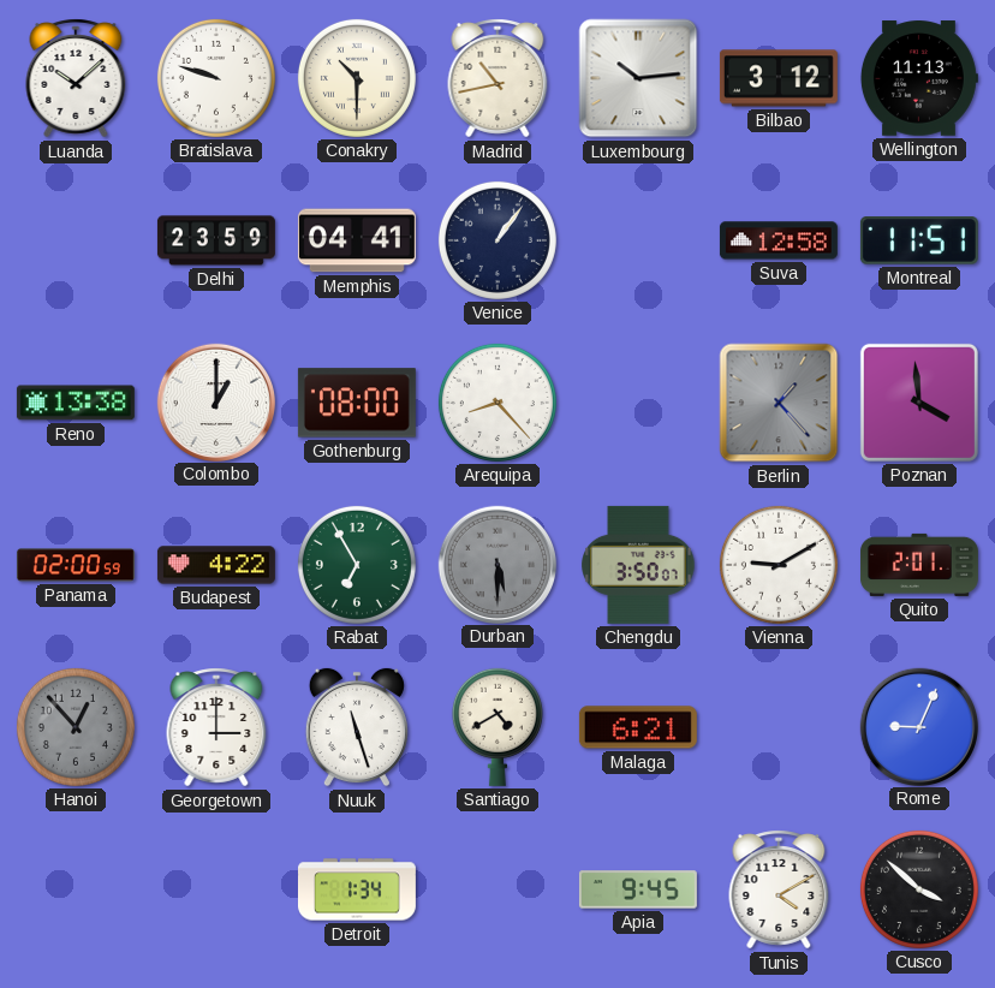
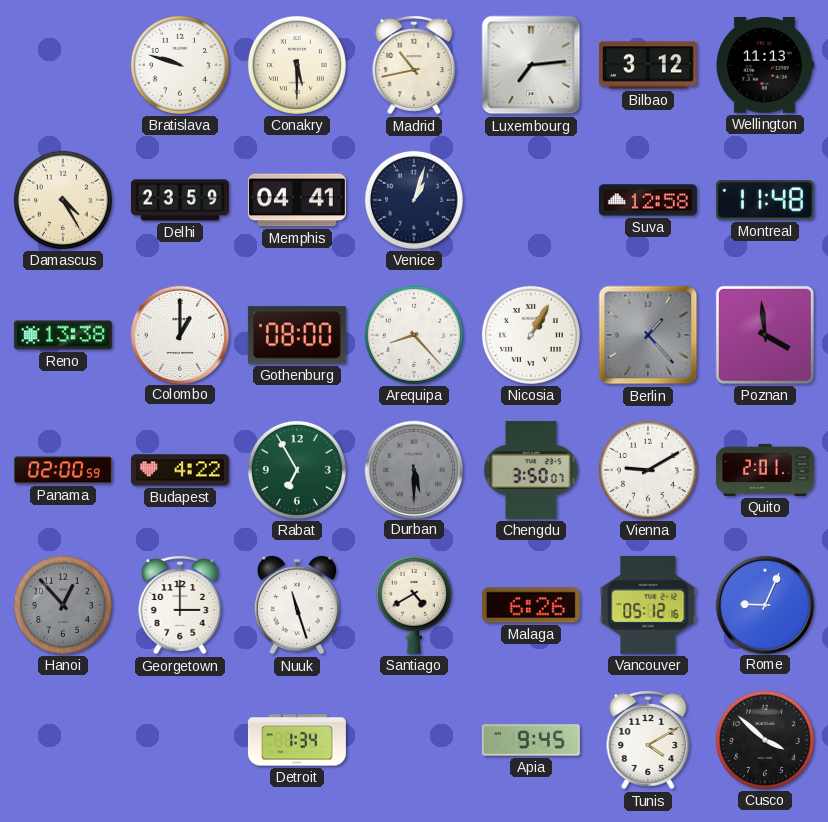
Luanda: 10:08 -> none (76, 78)
Conakry: 10:30 -> 5:30 (297, 65)
Luxembourg: 10:14 -> 7:14 (531, 65)
Damascus: none -> 4:25 (63, 200)
Venice: 1:06 -> 1:03 (414, 200)
Montreal: 11:51 -> 11:48 (765, 201)
Nicosia: none -> 1:05 (531, 335)
Malaga: 6:21 -> 6:26 (531, 605)
Vancouver: none -> 05:12 (648, 605)
